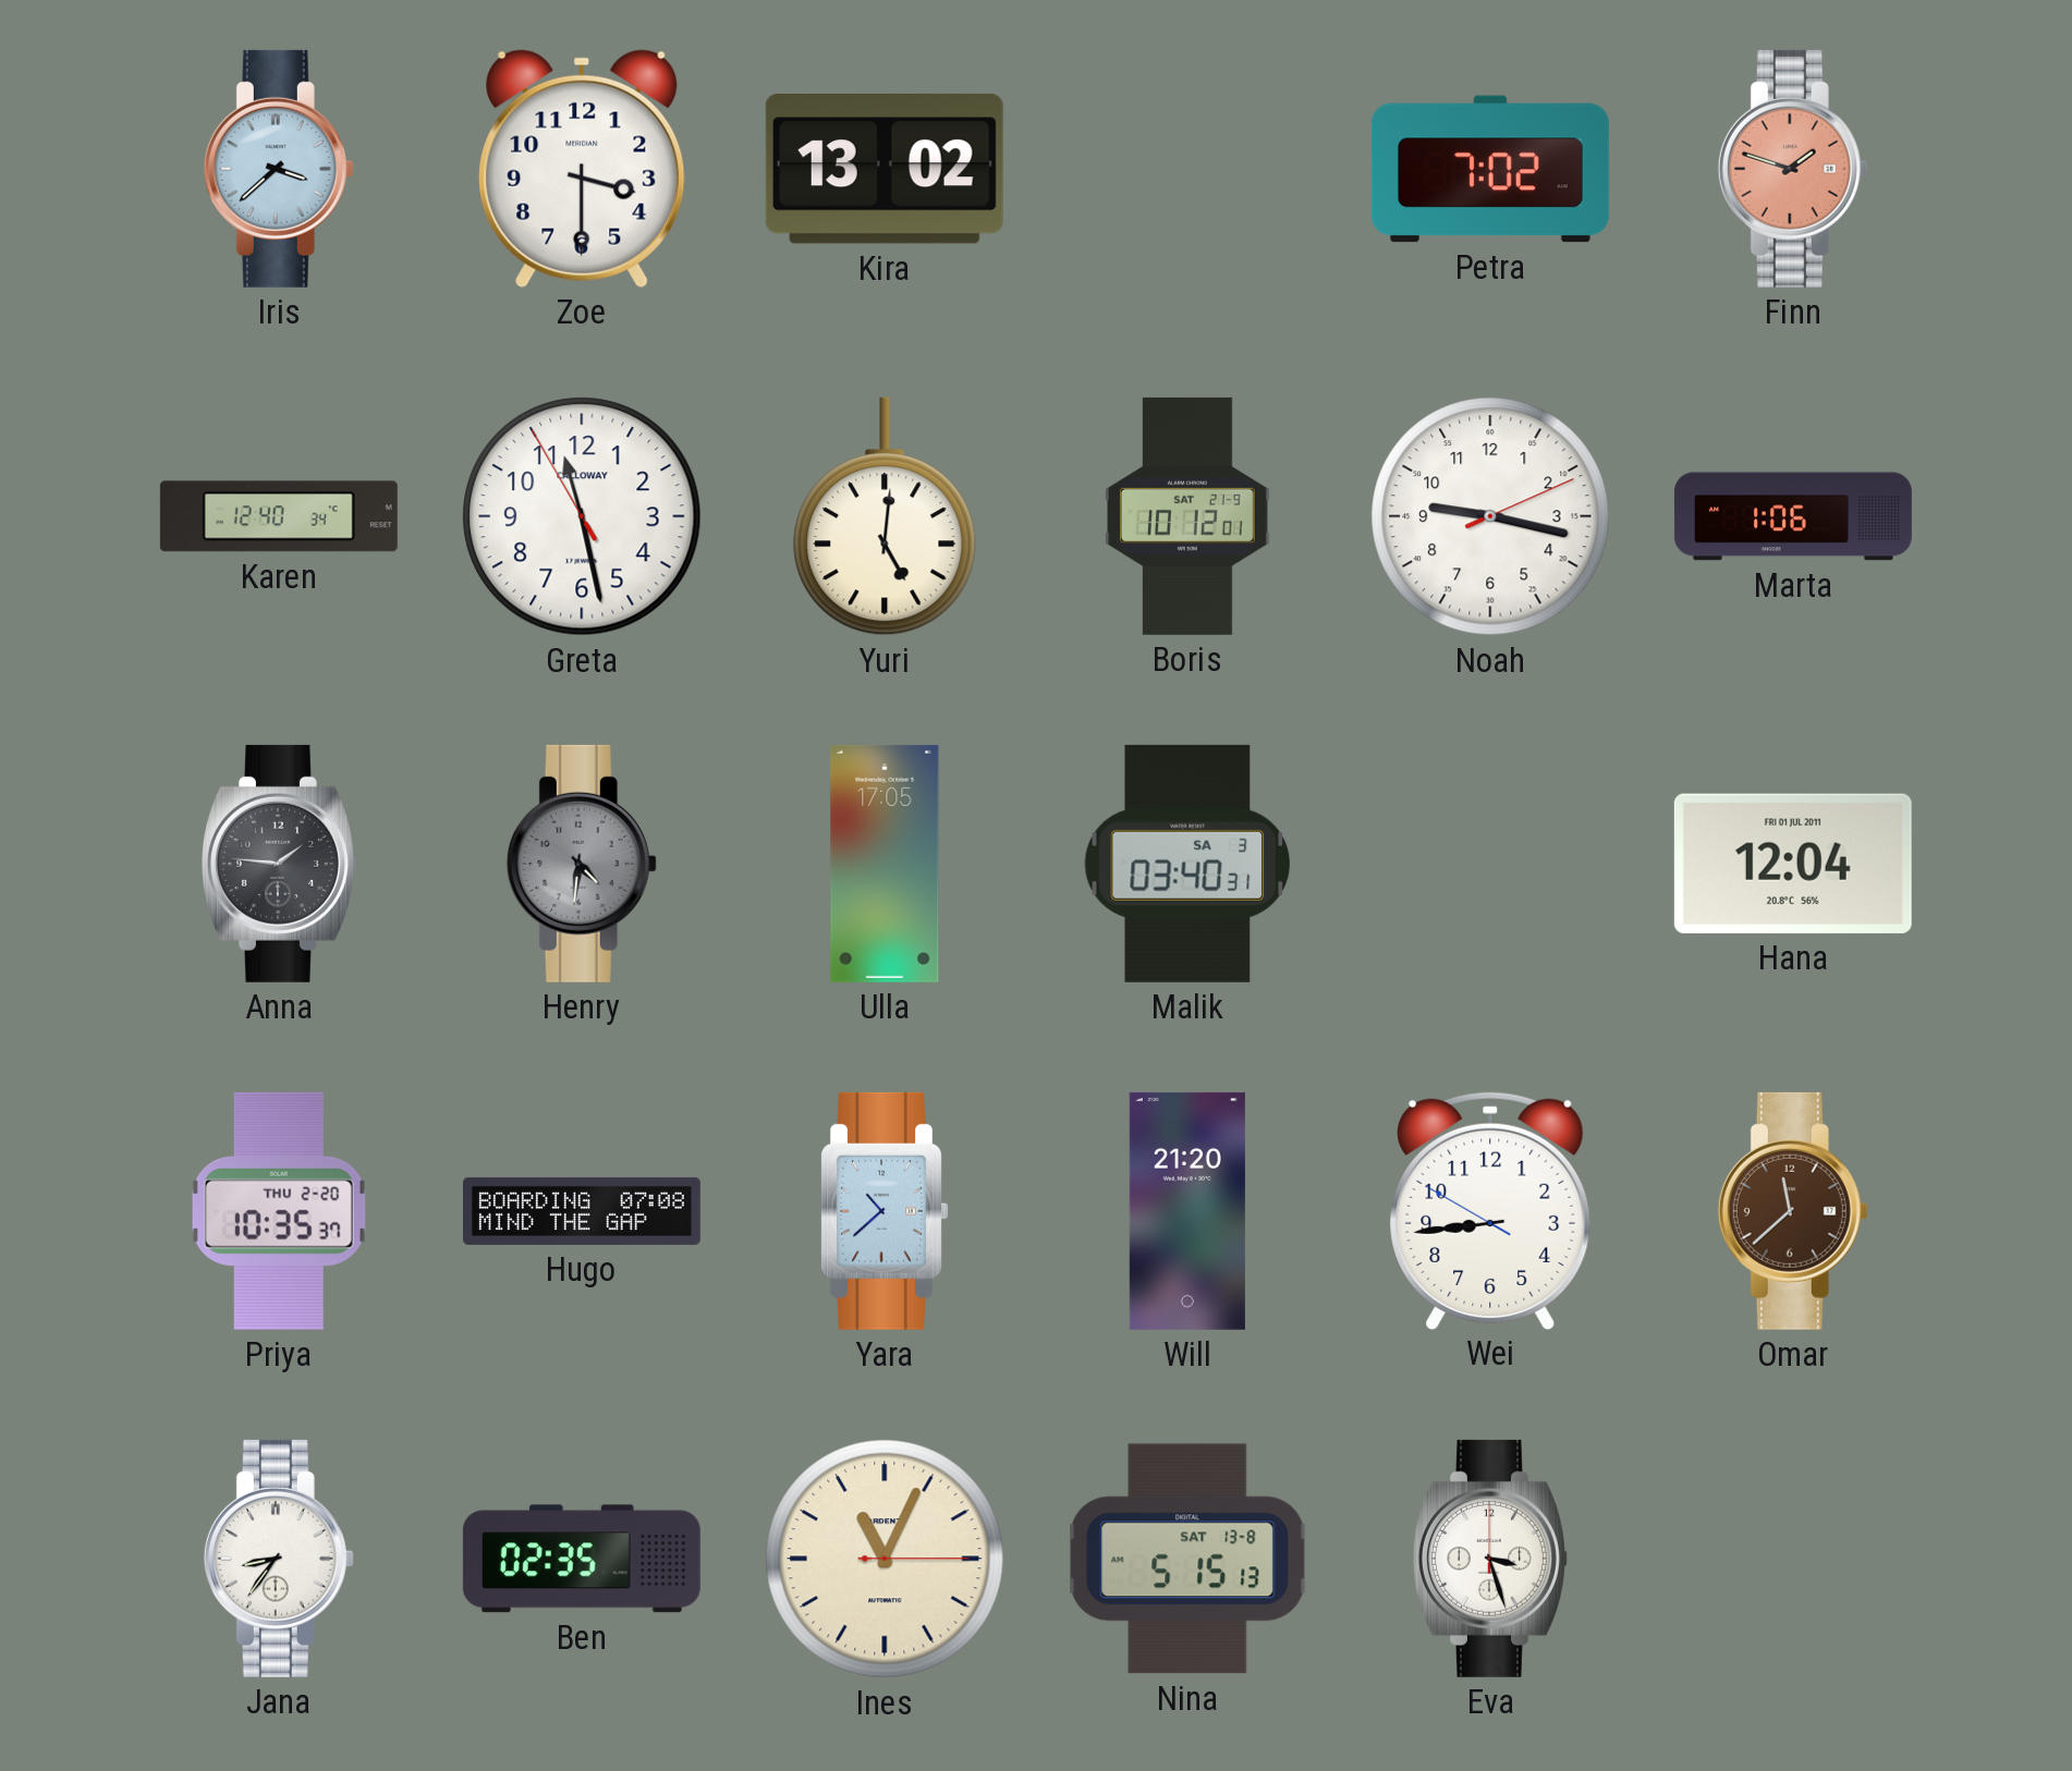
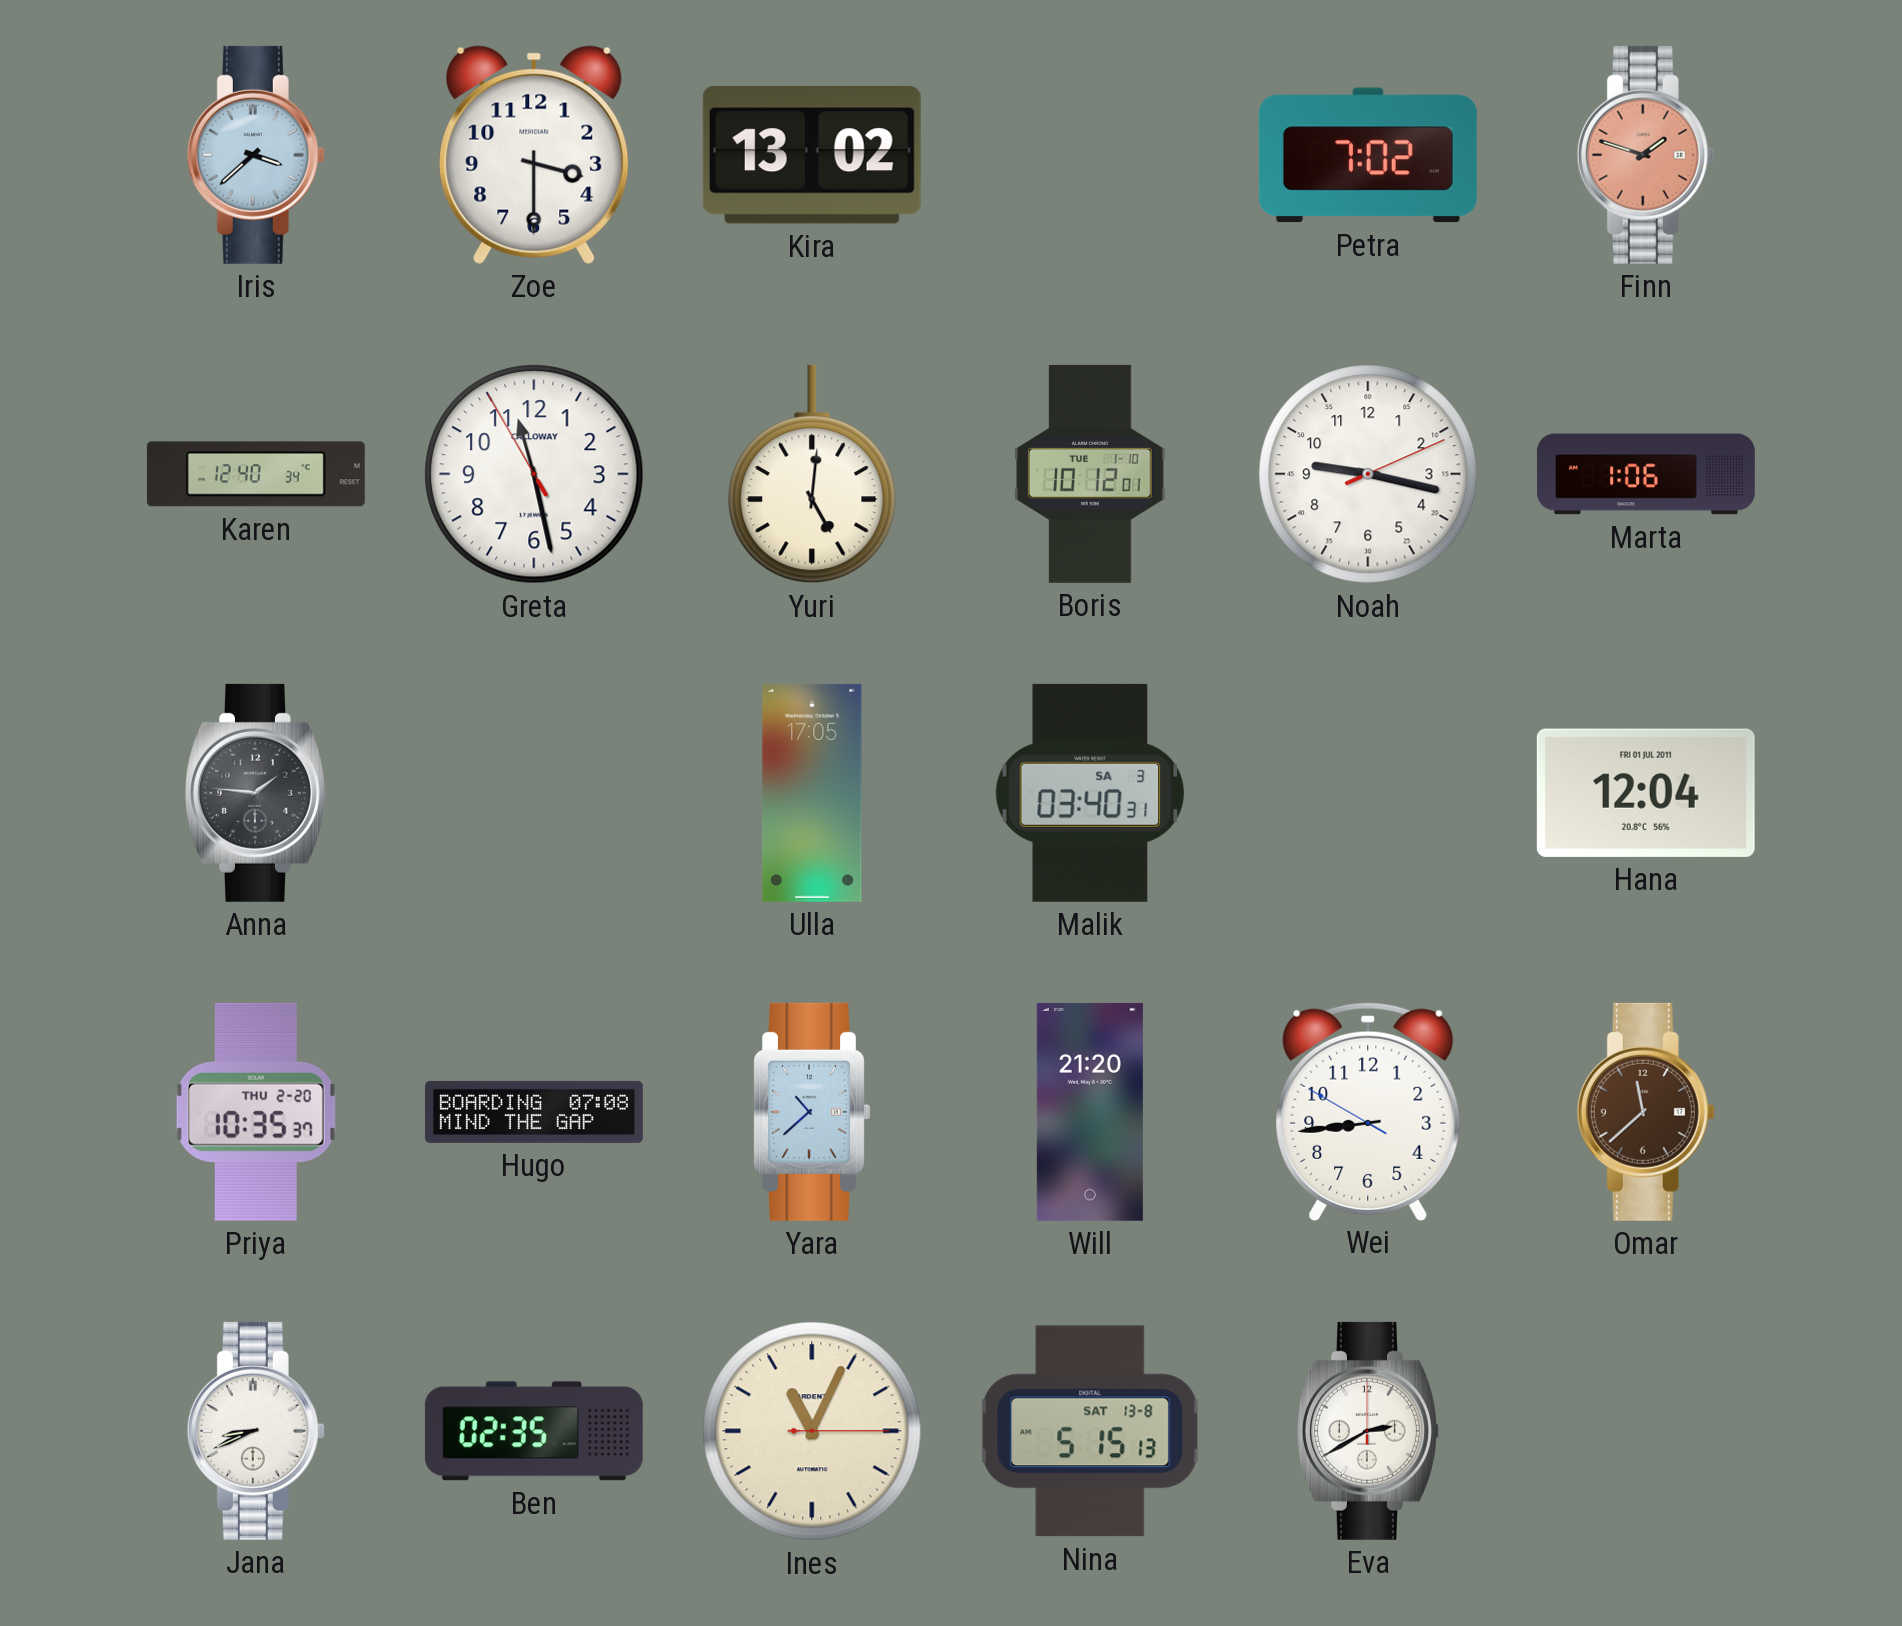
Boris date: SAT 21-9 -> TUE 1-10 (1091, 474)
Henry: 4:31 -> none (582, 864)
Jana: 8:36 -> 8:41 (256, 1431)
Eva: 3:27 -> 2:40 (1368, 1431)
